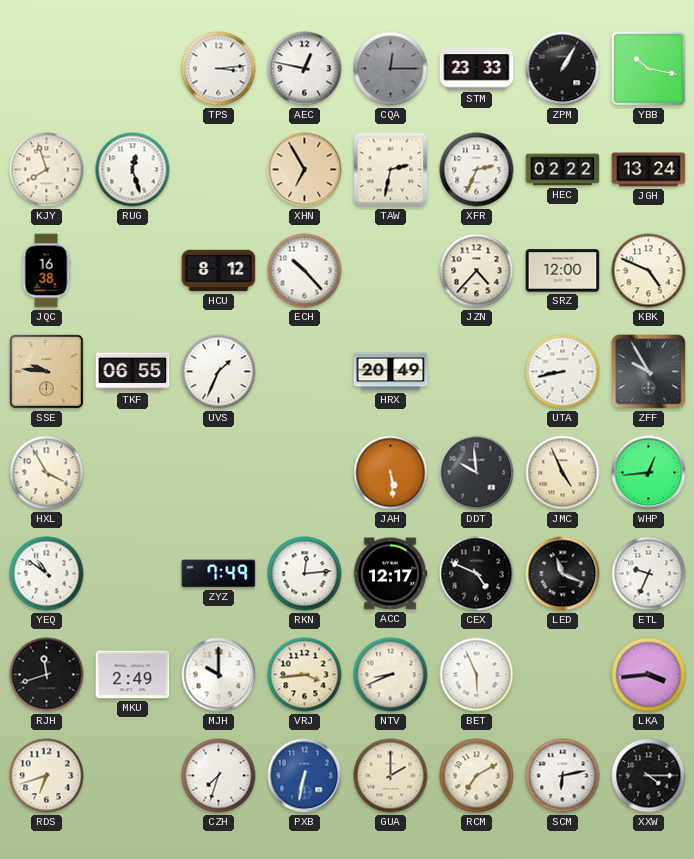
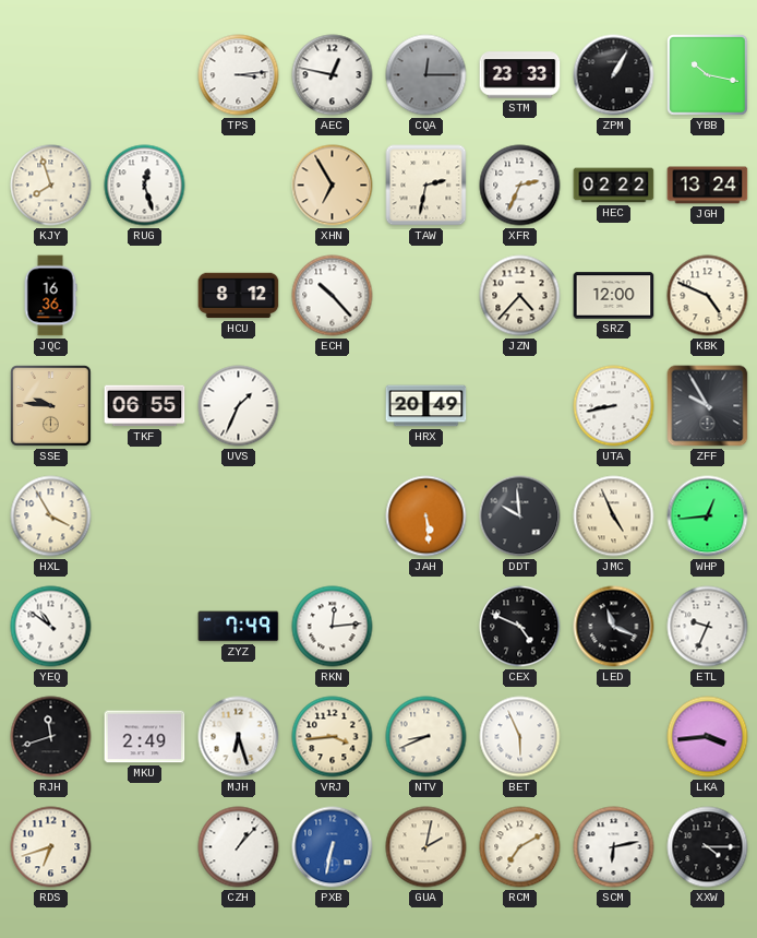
JQC: 16:38 -> 16:36 (50, 296)
ACC: 12:17 -> none (390, 574)
MJH: 10:00 -> 6:27 (239, 737)
CZH: 7:33 -> 1:07 (239, 847)
GUA: 2:00 -> 2:02 (426, 847)
